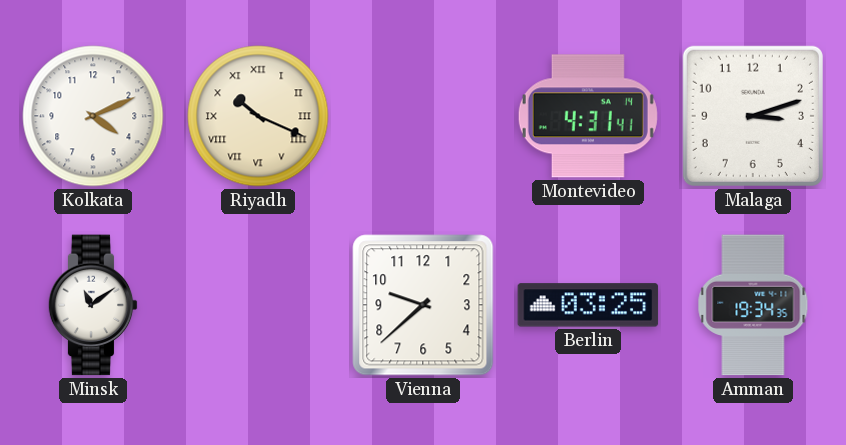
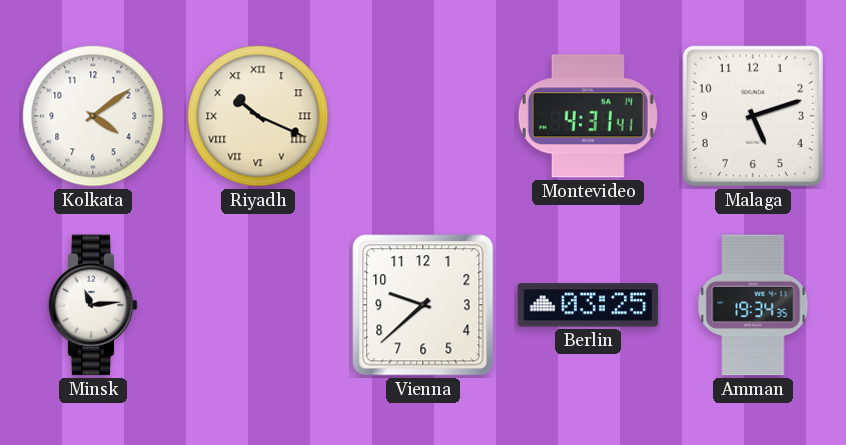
Kolkata: 4:11 -> 4:09 (93, 116)
Malaga: 3:12 -> 5:12 (753, 116)
Minsk: 11:09 -> 11:14 (93, 305)
